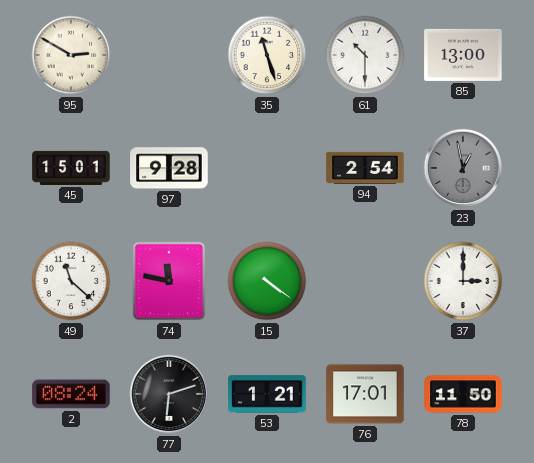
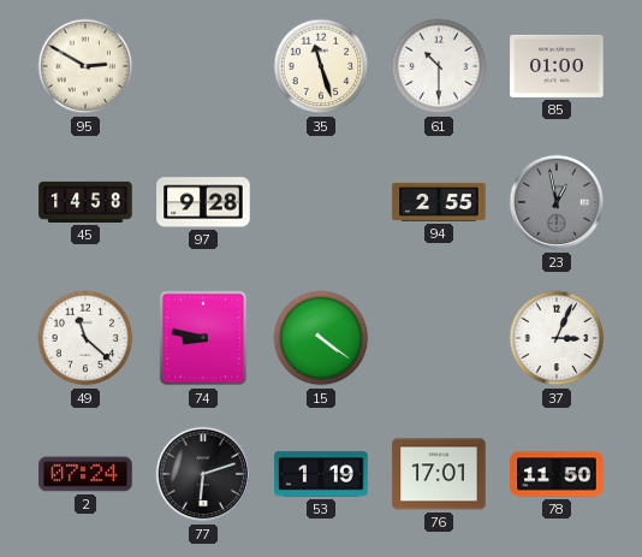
85: 13:00 -> 01:00 (557, 66)
45: 15:01 -> 14:58 (85, 202)
94: 2:54 -> 2:55 (439, 202)
74: 11:47 -> 8:47 (203, 338)
37: 3:00 -> 3:04 (557, 338)
2: 08:24 -> 07:24 (85, 474)
53: 1:21 -> 1:19 (321, 474)
